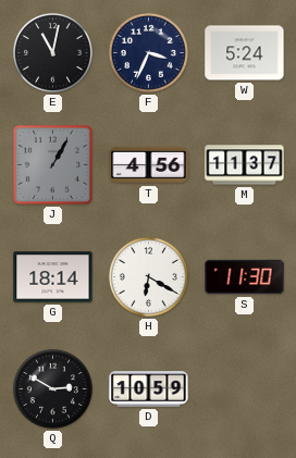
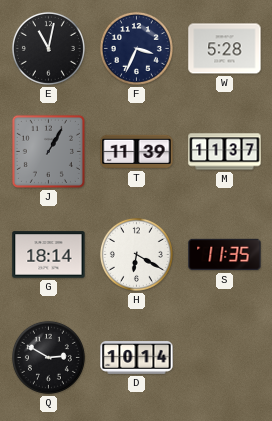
W: 5:24 -> 5:28 (225, 49)
T: 4:56 -> 11:39 (137, 152)
S: 11:30 -> 11:35 (225, 255)
D: 10:59 -> 10:14 (137, 358)
